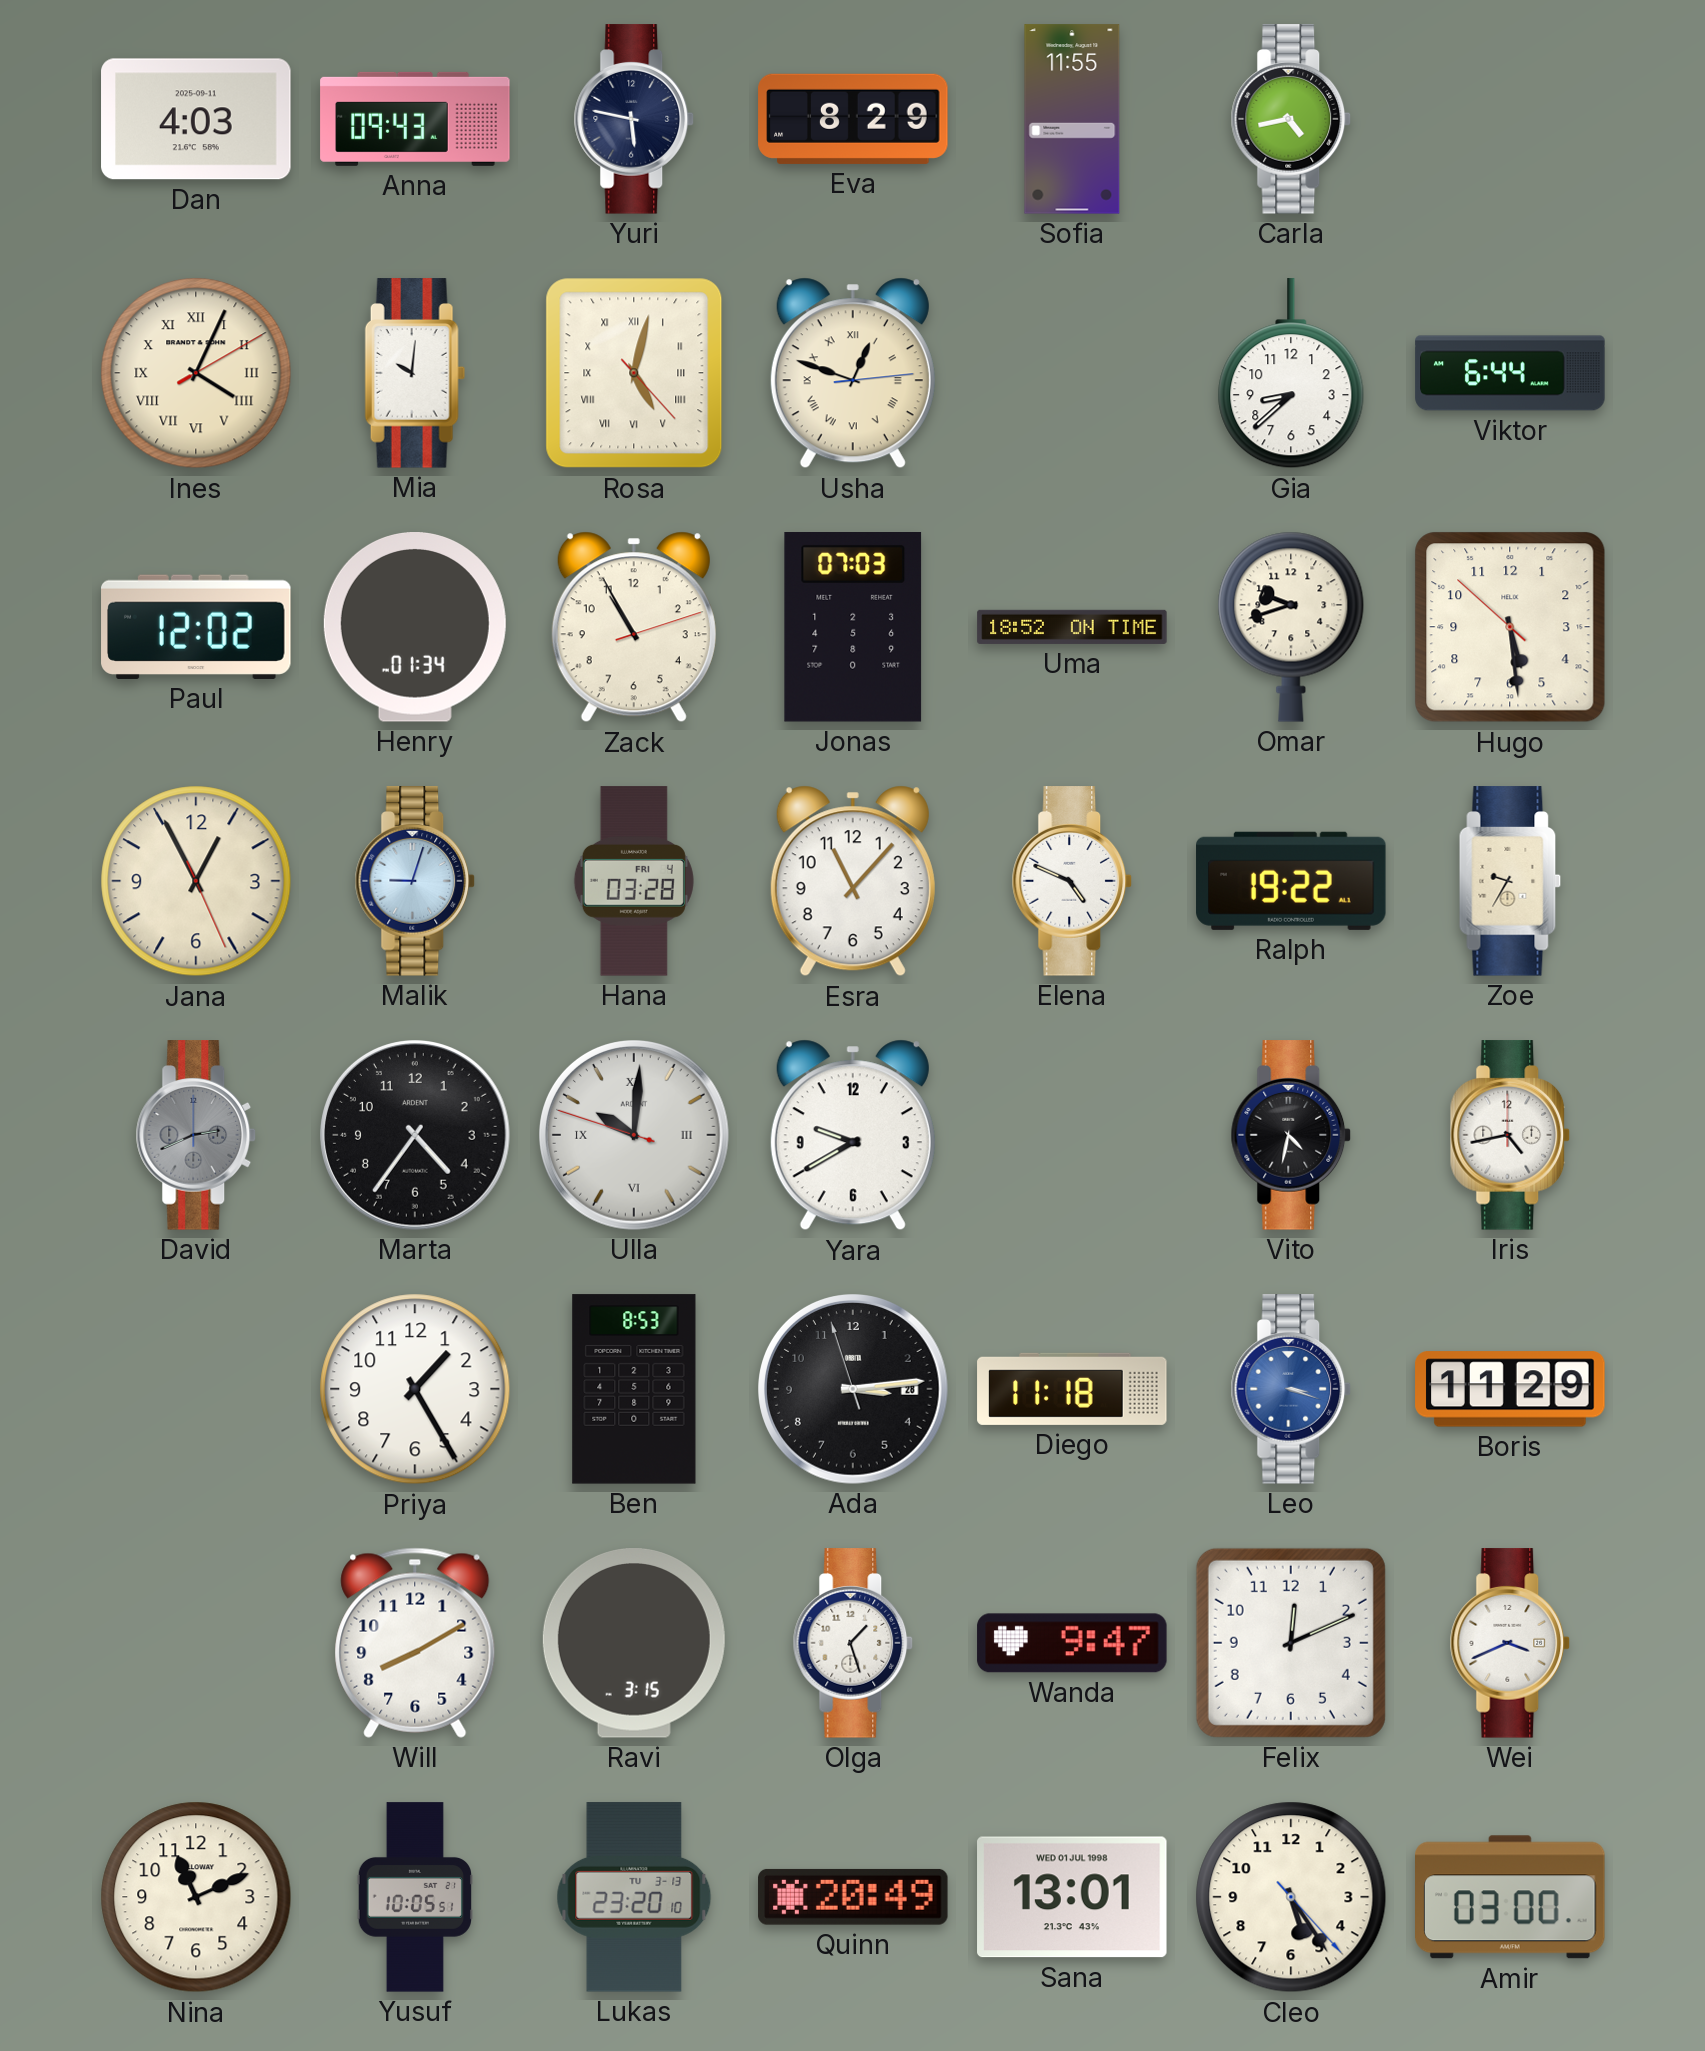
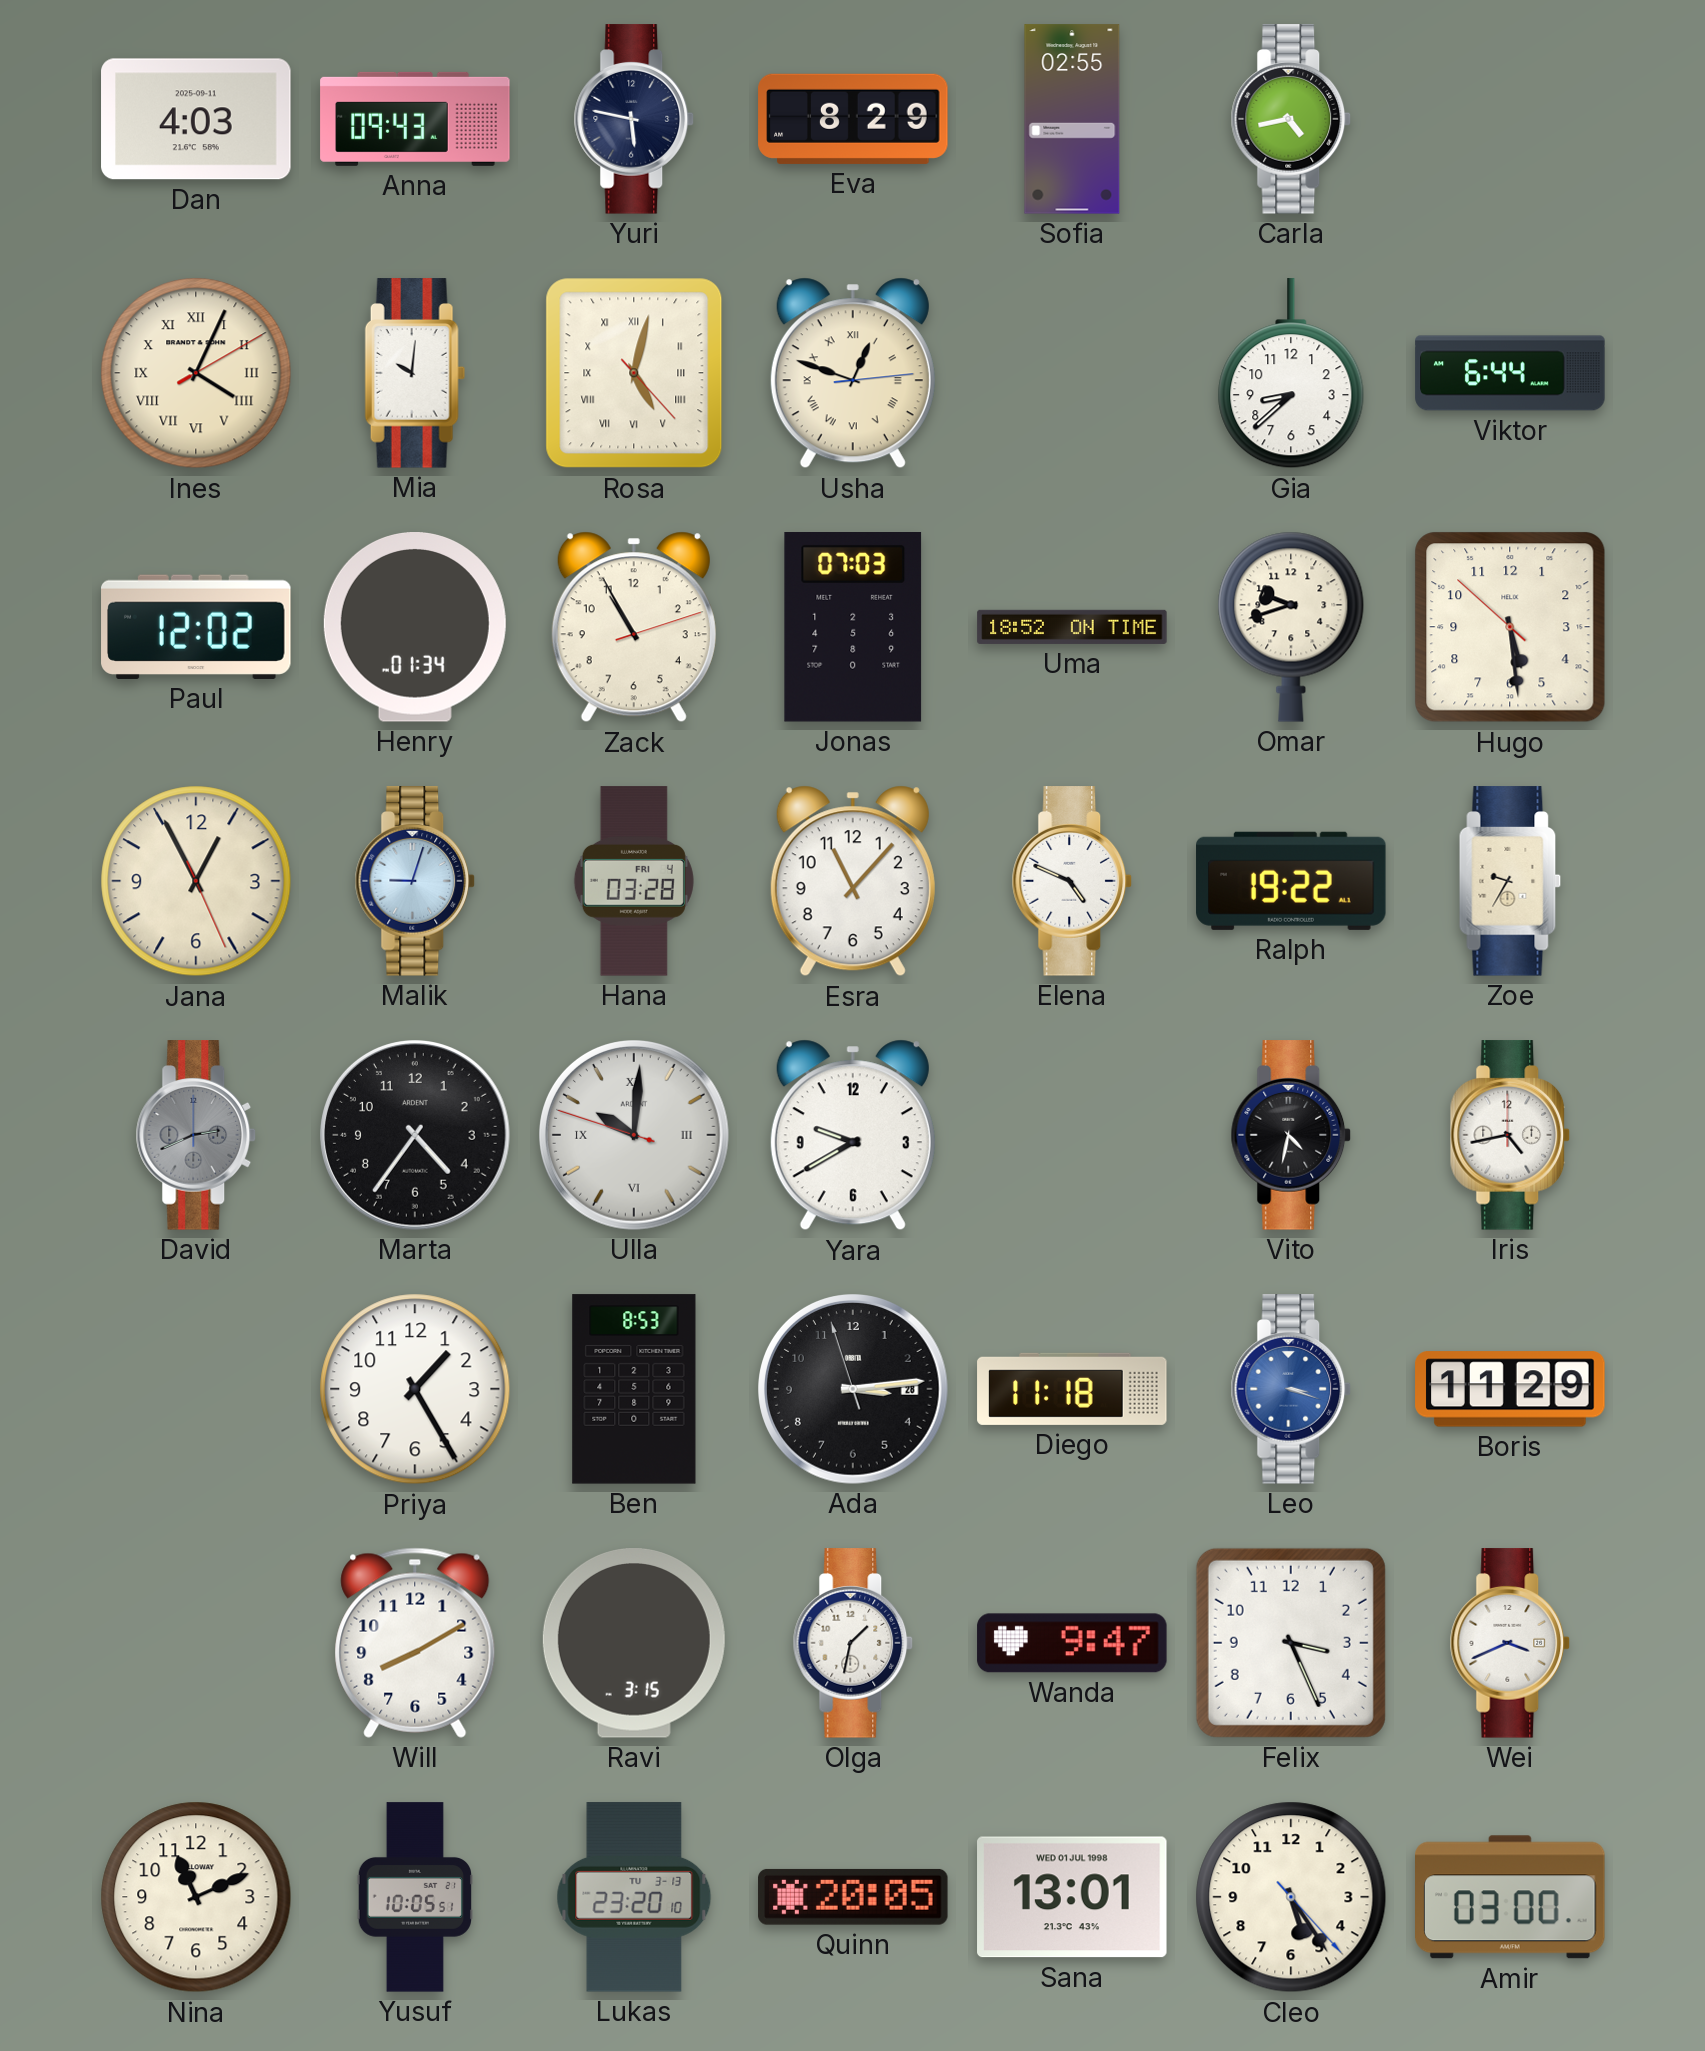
Sofia: 11:55 -> 02:55 (1072, 119)
Olga: 1:27 -> 1:32 (853, 1643)
Felix: 12:11 -> 3:26 (1291, 1643)
Quinn: 20:49 -> 20:05 (853, 1897)
